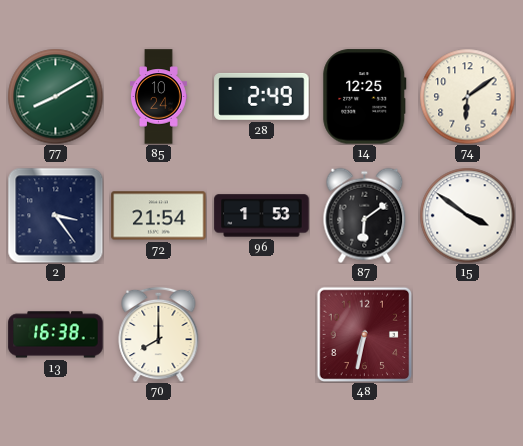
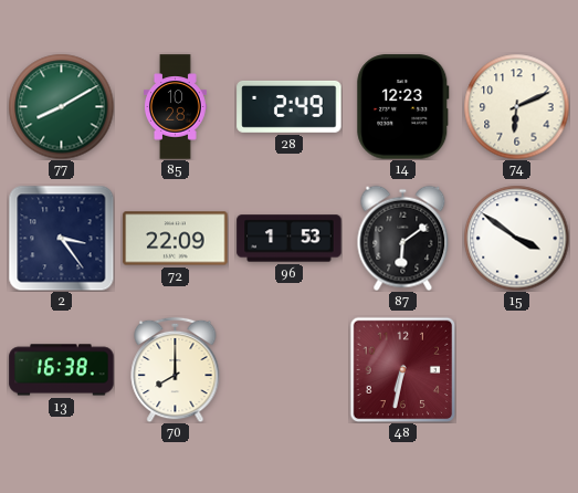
85: 10:24 -> 10:28 (176, 107)
14: 12:25 -> 12:23 (403, 107)
74: 6:09 -> 6:11 (516, 106)
72: 21:54 -> 22:09 (176, 239)
